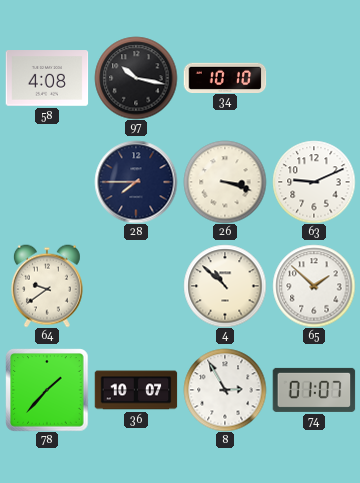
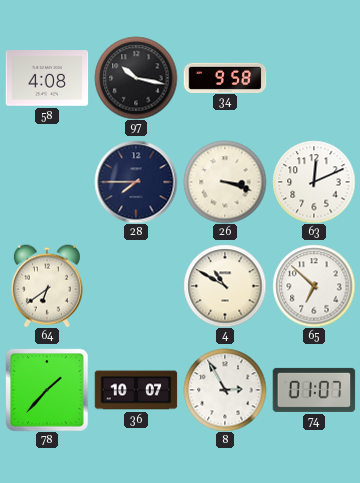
34: 10:10 -> 9:58 (225, 77)
63: 9:11 -> 12:11 (314, 182)
64: 9:39 -> 6:39 (47, 286)
4: 10:52 -> 10:50 (225, 286)
65: 1:52 -> 6:52 (314, 286)
